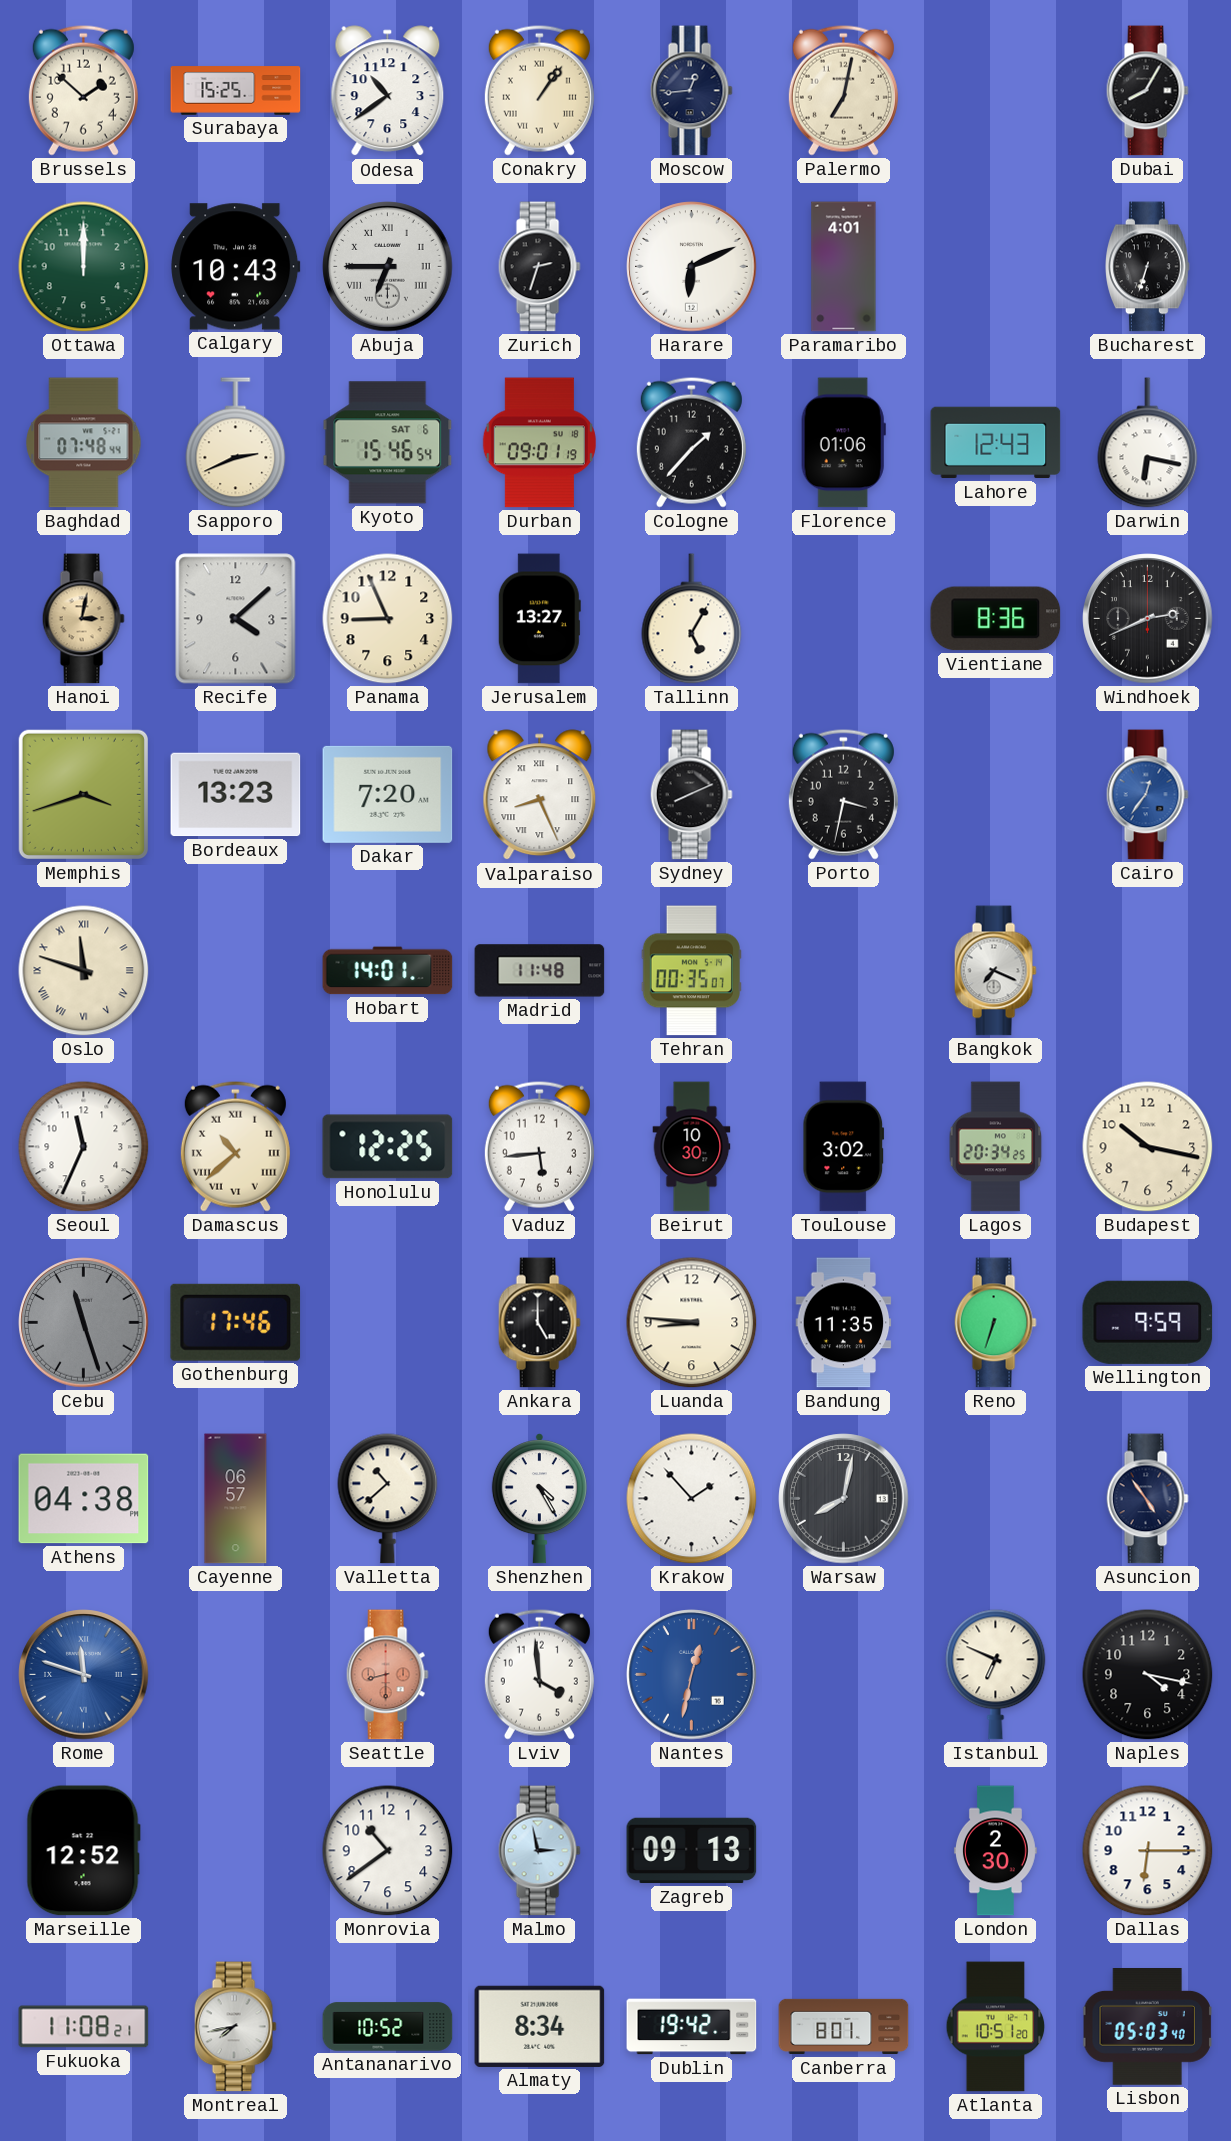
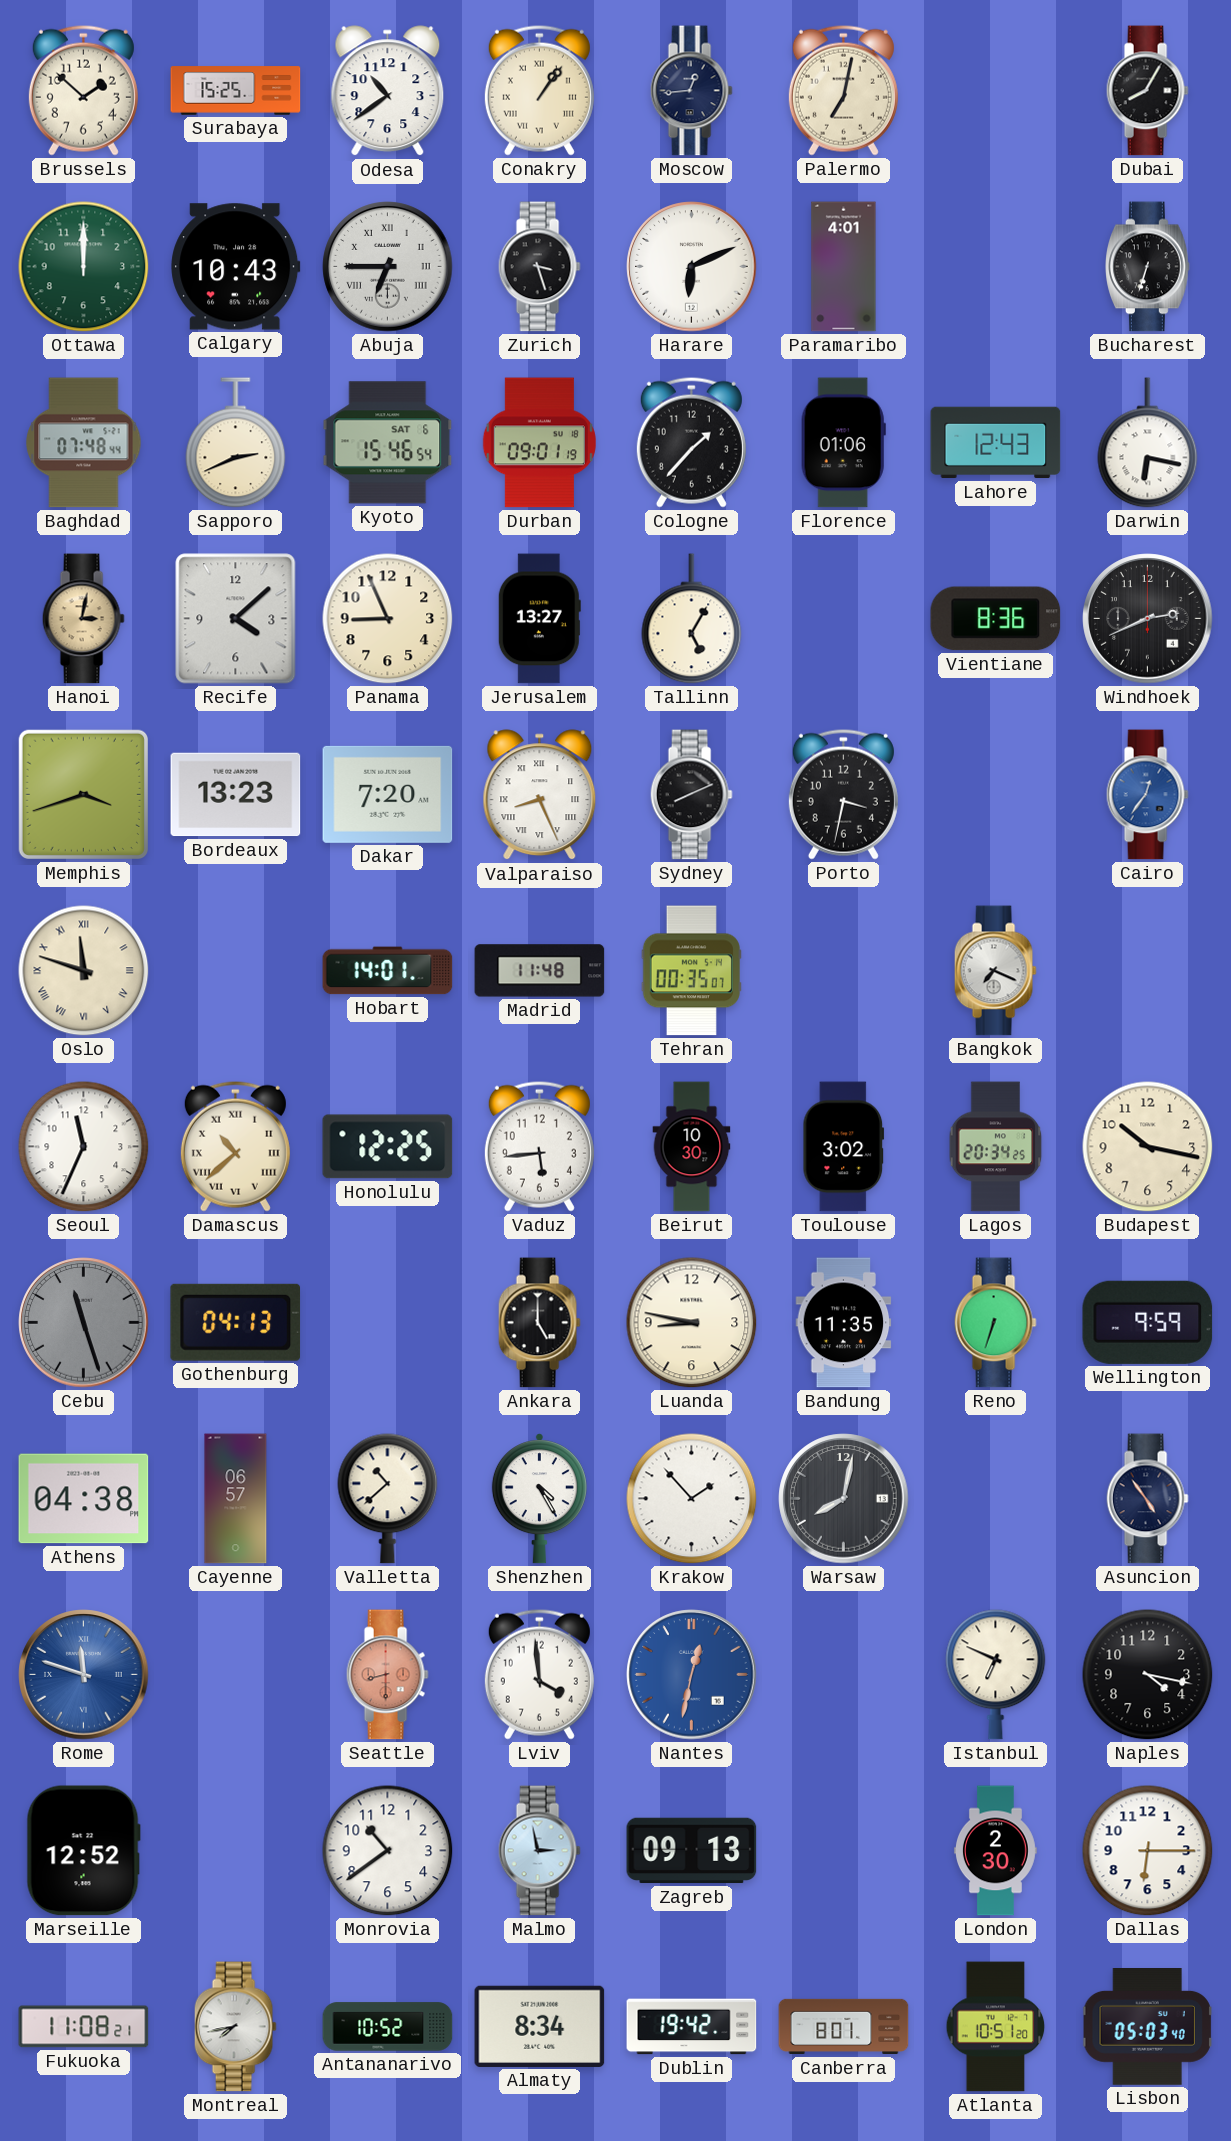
Zurich: 2:33 -> 3:27 (539, 267)
Gothenburg: 17:46 -> 04:13 (235, 1322)
Luanda: 8:46 -> 8:47 (692, 1323)
